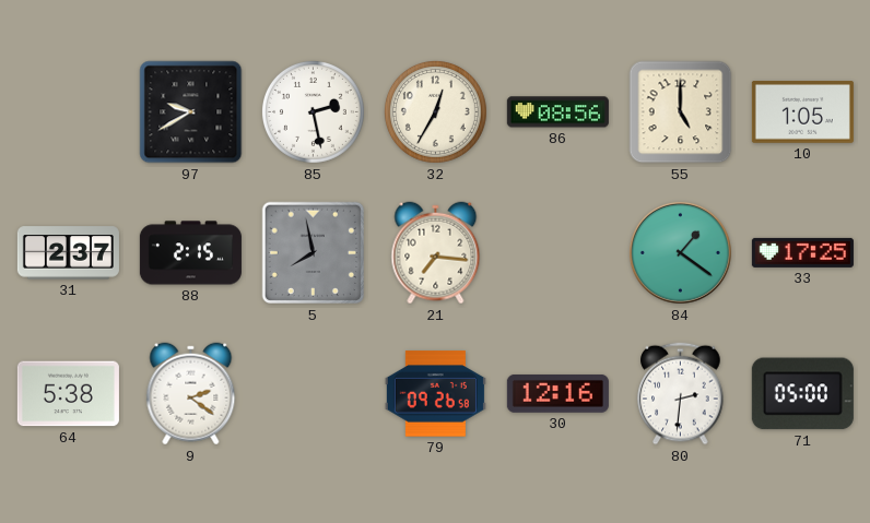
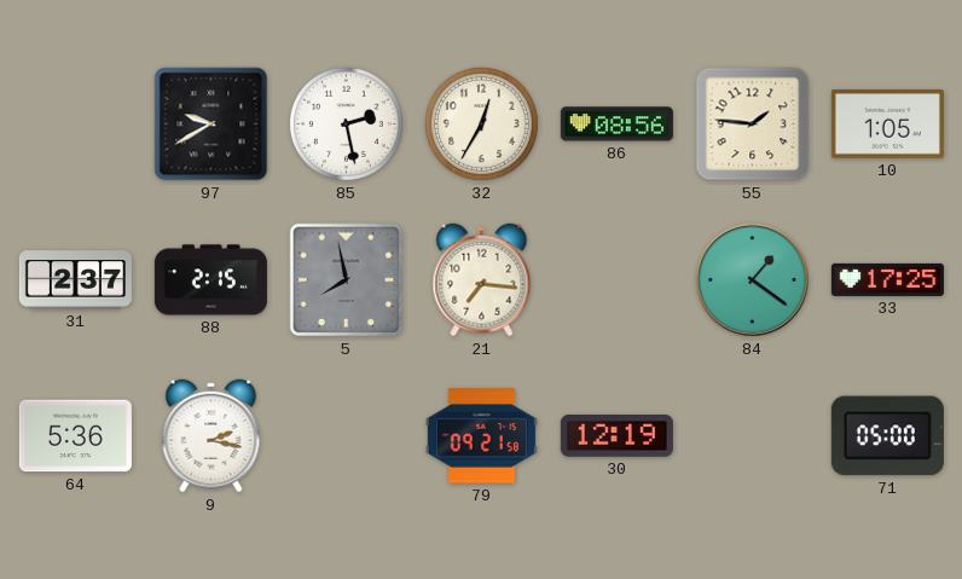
55: 5:00 -> 1:46 (753, 125)
64: 5:38 -> 5:36 (75, 436)
9: 2:21 -> 2:17 (211, 436)
79: 09:26 -> 09:21 (481, 436)
30: 12:16 -> 12:19 (616, 436)
80: 2:31 -> none (681, 394)
